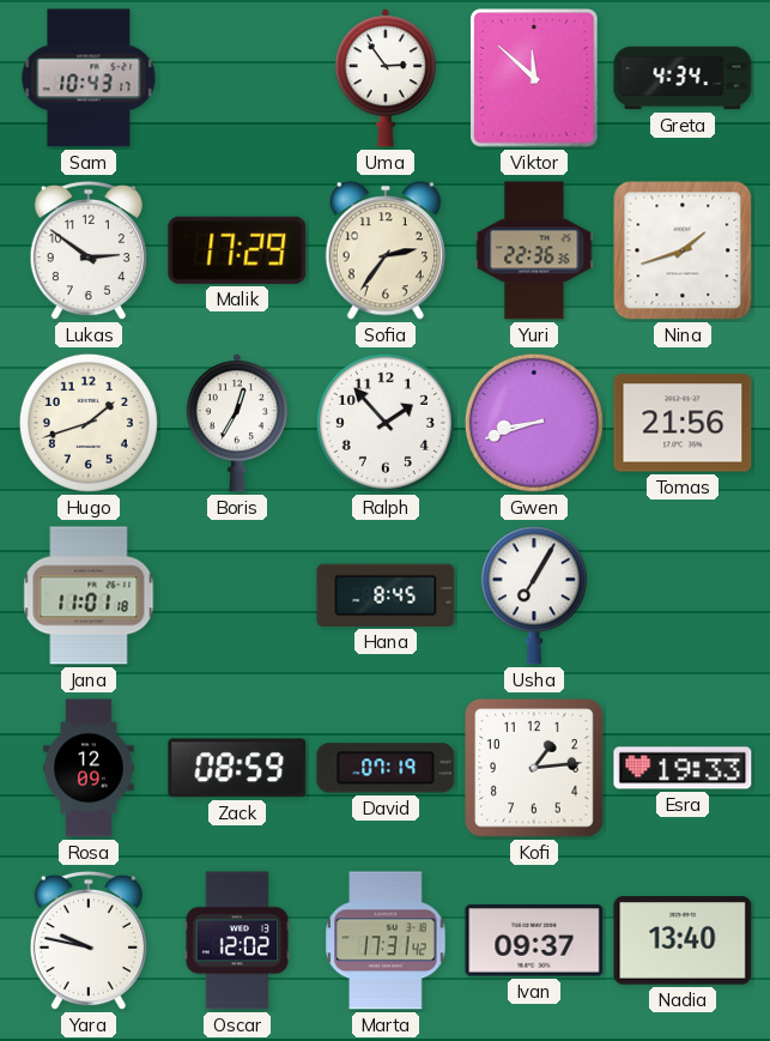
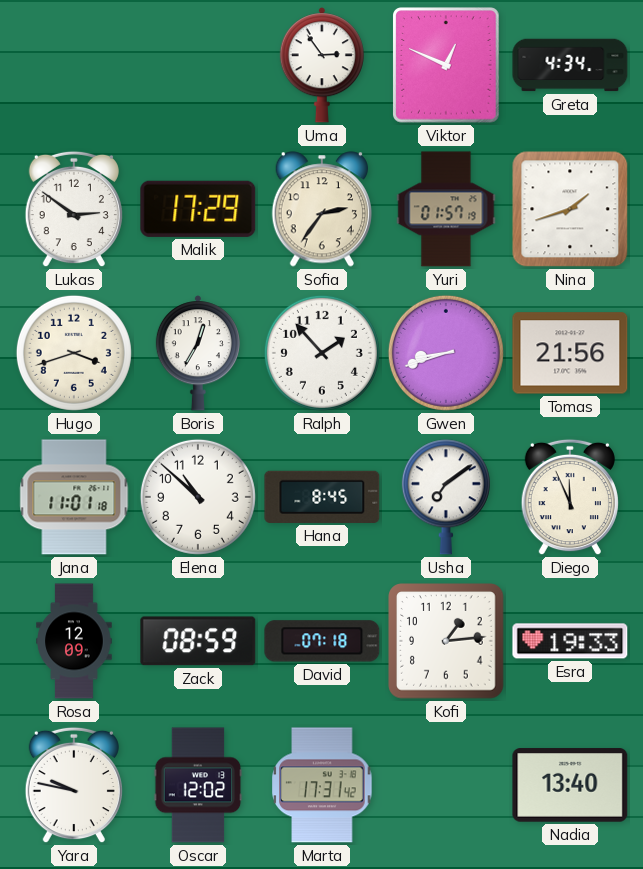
Sam: 10:43 -> none (89, 78)
Viktor: 11:52 -> 12:49 (446, 65)
Yuri: 22:36 -> 01:57 (446, 209)
Hugo: 1:42 -> 3:42 (74, 353)
Elena: none -> 10:52 (198, 497)
Usha: 7:05 -> 7:09 (446, 497)
Diego: none -> 11:56 (570, 497)
David: 07:19 -> 07:18 (322, 641)
Ivan: 09:37 -> none (534, 940)
